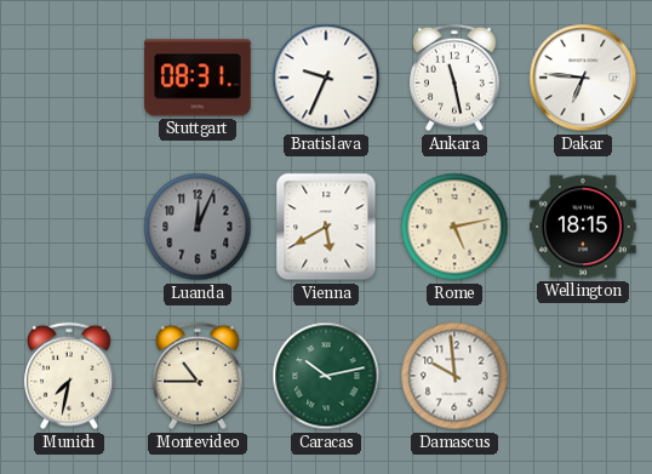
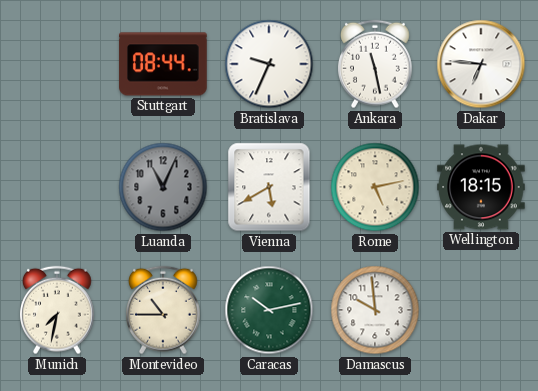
Stuttgart: 08:31 -> 08:44 (163, 64)
Luanda: 12:04 -> 11:04 (163, 187)
